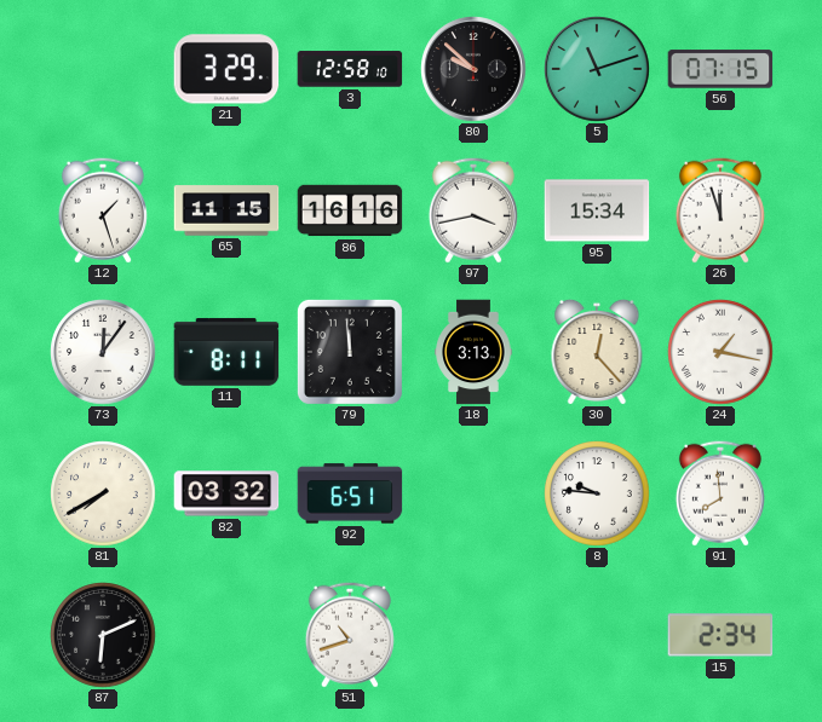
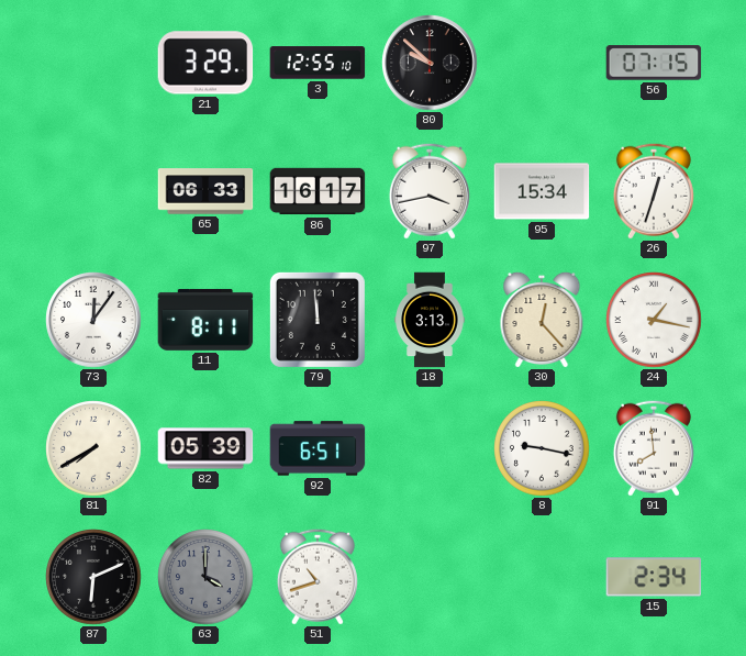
3: 12:58 -> 12:55 (318, 63)
5: 11:12 -> none (597, 69)
12: 1:27 -> none (103, 210)
65: 11:15 -> 06:33 (205, 191)
86: 16:16 -> 16:17 (318, 191)
26: 11:57 -> 12:33 (654, 191)
82: 03:32 -> 05:39 (205, 448)
8: 9:46 -> 9:17 (542, 448)
63: none -> 4:00 (205, 577)
